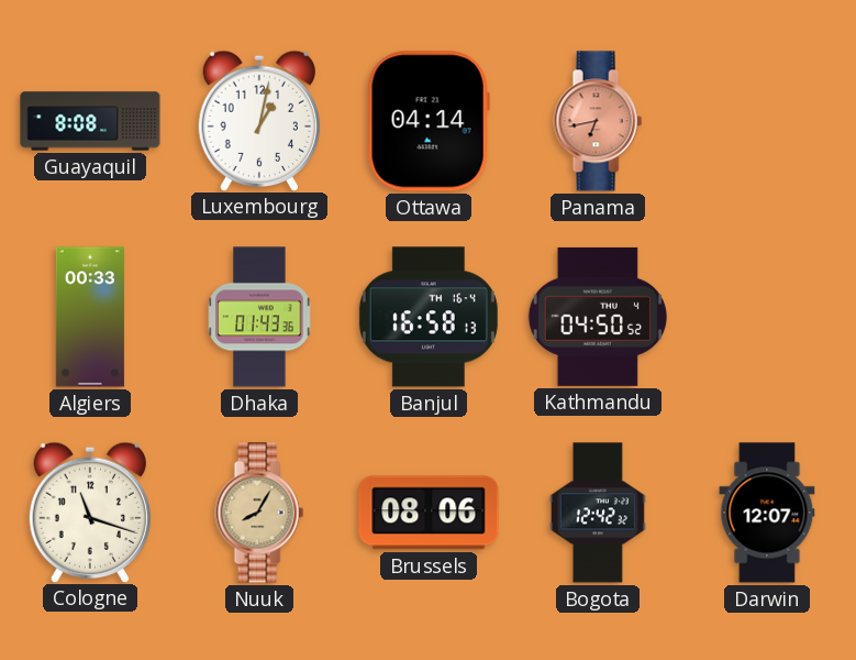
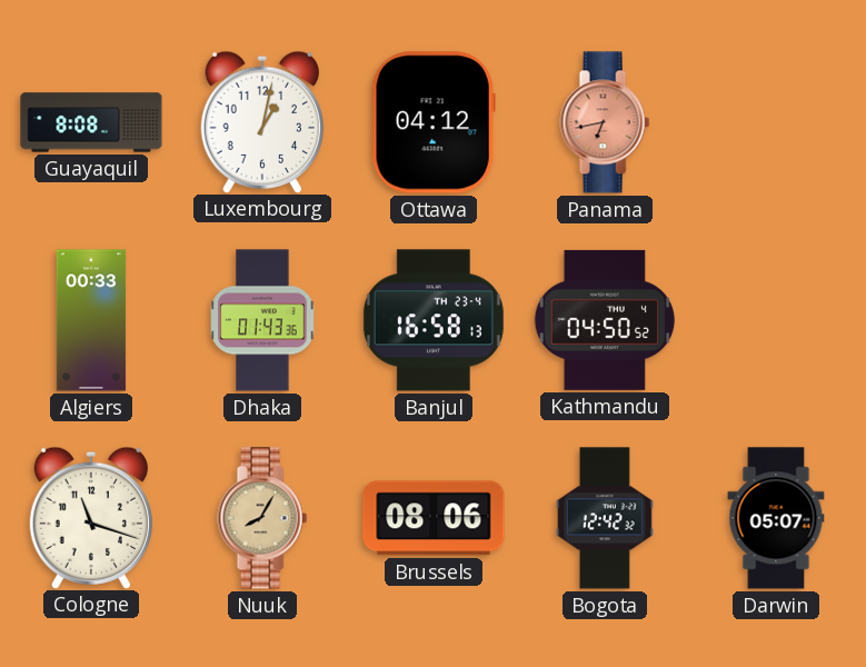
Ottawa: 04:14 -> 04:12 (434, 122)
Banjul date: TH 16-4 -> TH 23-4 (434, 320)
Darwin: 12:07 -> 05:07 (776, 518)
